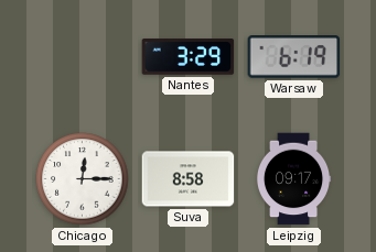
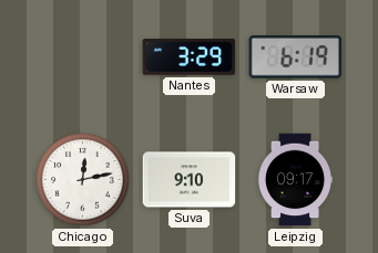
Chicago: 12:15 -> 12:13 (83, 180)
Suva: 8:58 -> 9:10 (190, 180)
